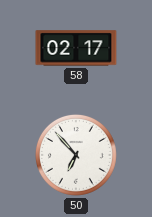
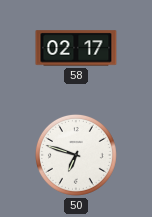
50: 6:53 -> 6:48 (76, 155)
